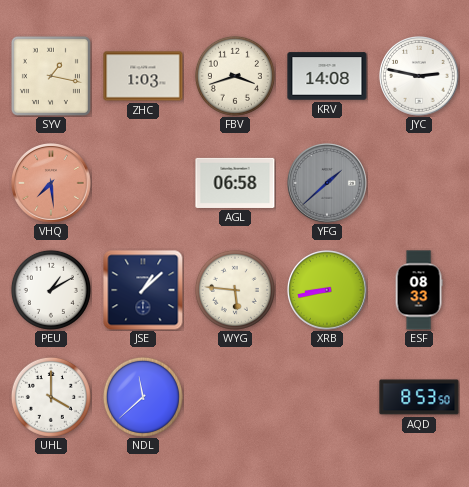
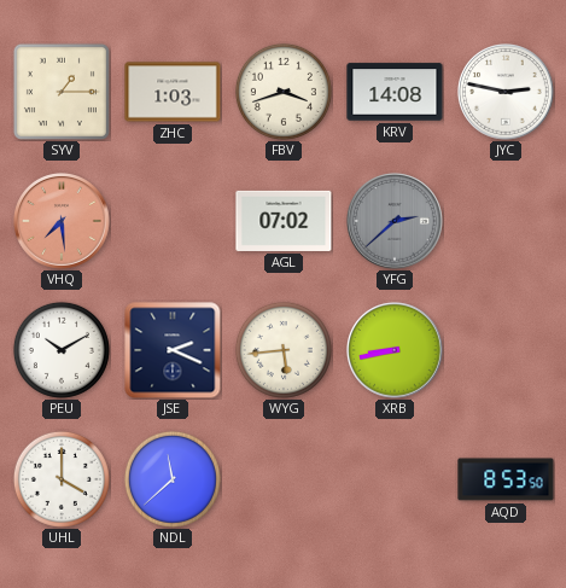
SYV: 1:17 -> 1:15 (62, 92)
AGL: 06:58 -> 07:02 (284, 221)
YFG: 1:38 -> 2:38 (395, 221)
PEU: 1:10 -> 10:10 (62, 350)
JSE: 1:08 -> 2:19 (173, 350)
WYG: 5:46 -> 5:44 (284, 350)
ESF: 08:33 -> none (419, 290)
